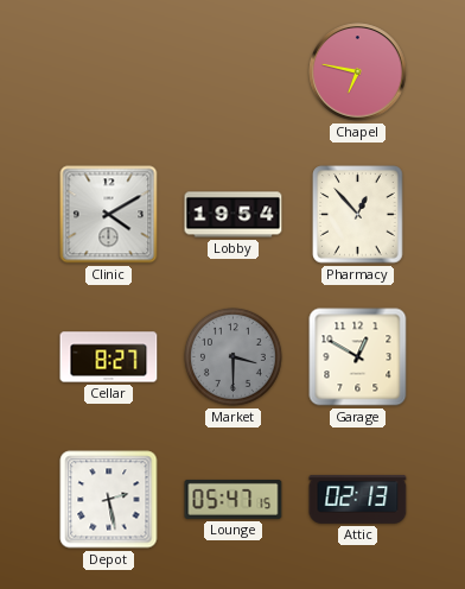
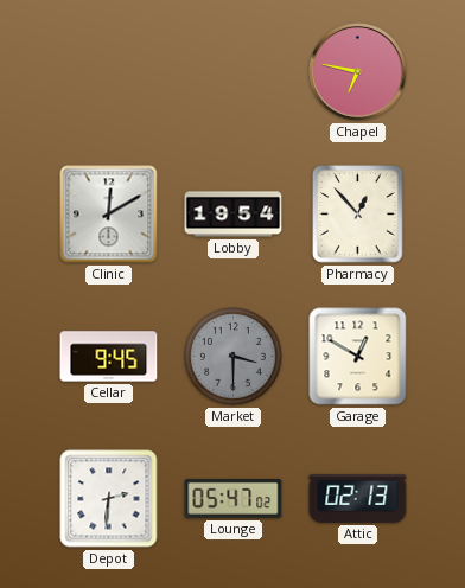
Clinic: 4:10 -> 12:10 (109, 215)
Cellar: 8:27 -> 9:45 (109, 357)
Depot: 2:28 -> 2:31 (109, 499)
Lounge: 05:47:15 -> 05:47:02 (234, 498)
